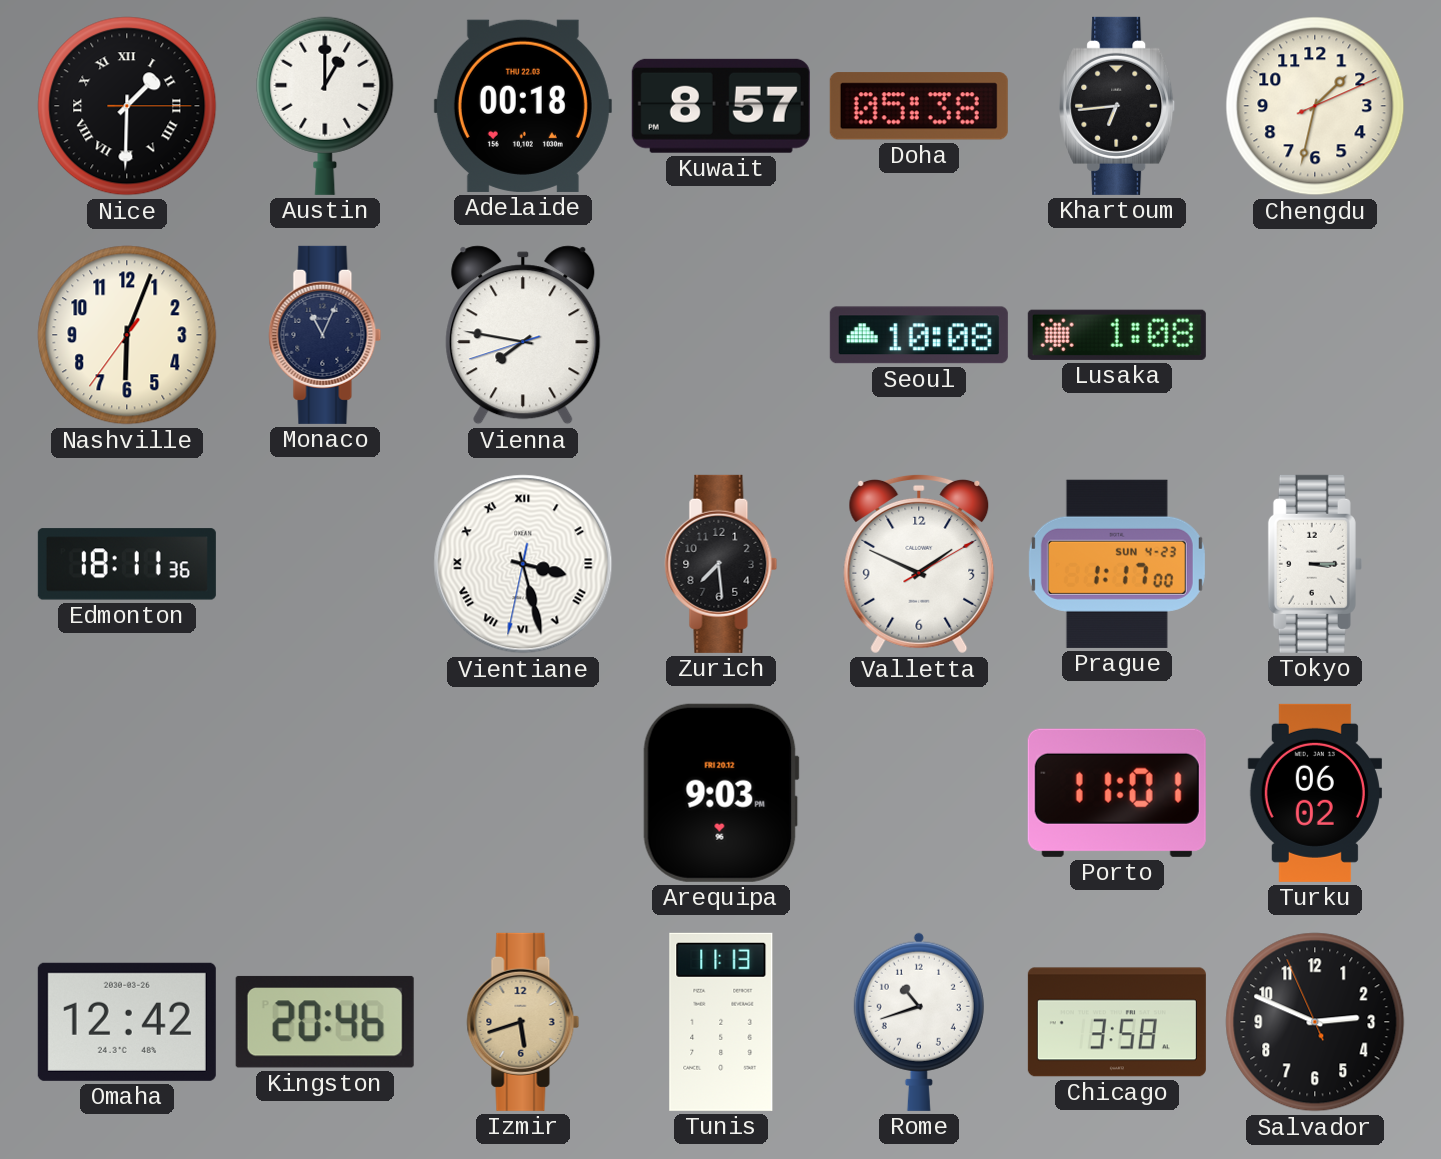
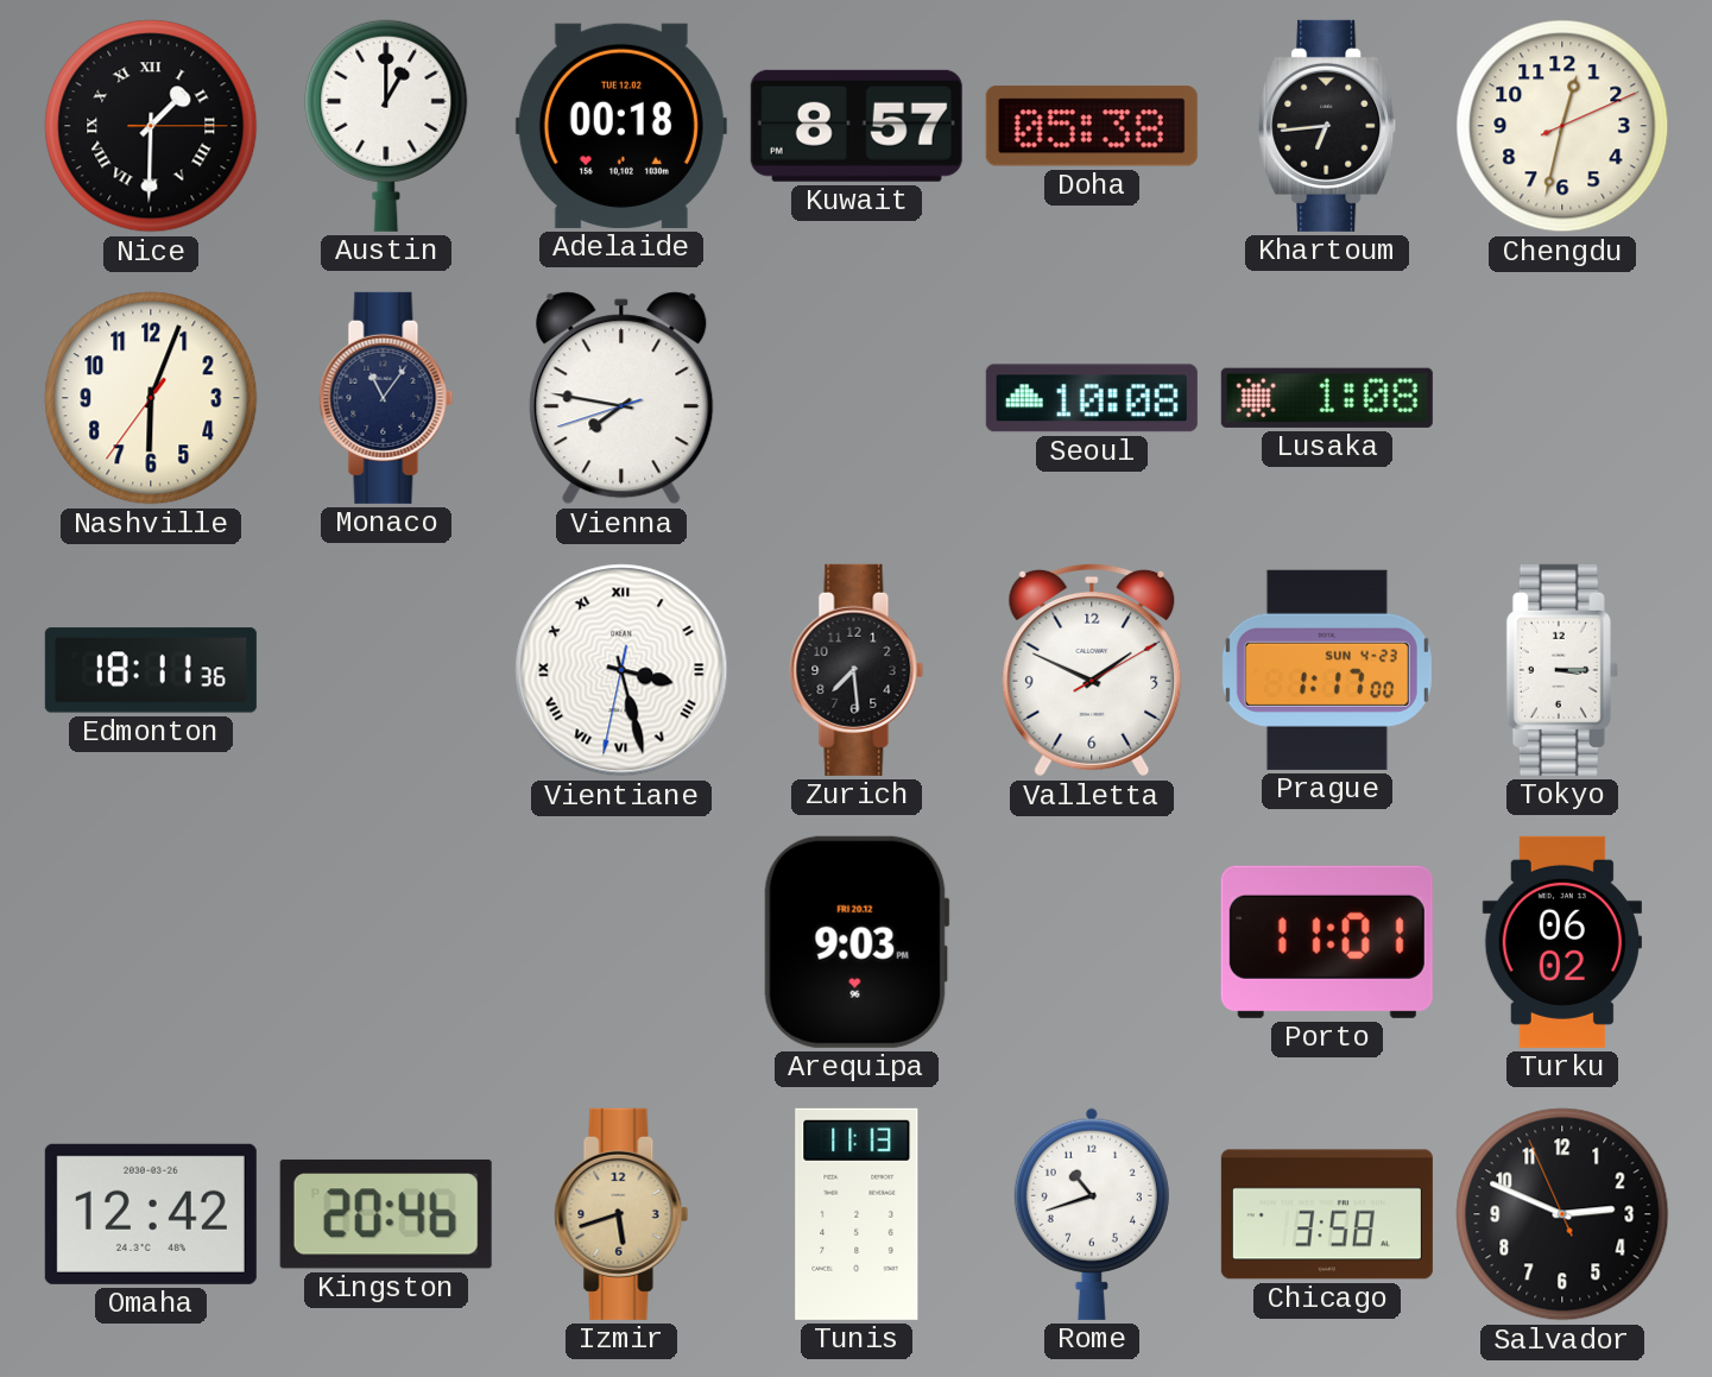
Adelaide date: THU 22.03 -> TUE 12.02 (621, 126)
Chengdu: 1:32 -> 12:32 (1562, 126)
Monaco: 11:04 -> 11:06 (386, 398)
